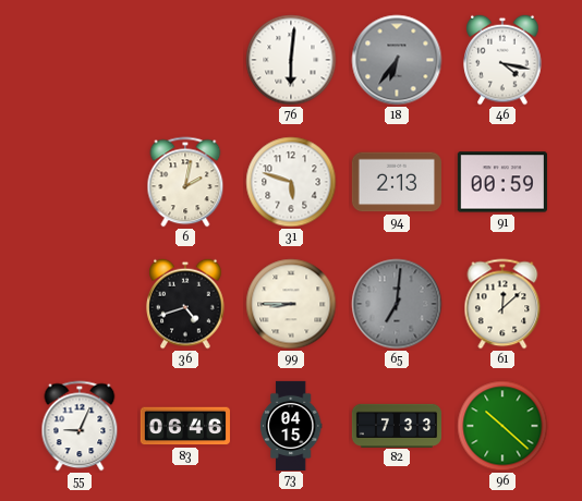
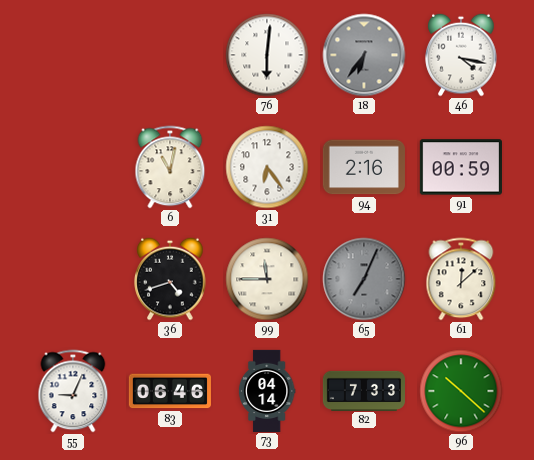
6: 2:02 -> 11:02 (170, 167)
31: 5:48 -> 6:24 (267, 167)
94: 2:13 -> 2:16 (364, 167)
99: 8:45 -> 11:45 (267, 279)
65: 7:01 -> 7:04 (364, 279)
73: 04:15 -> 04:14 (267, 390)
